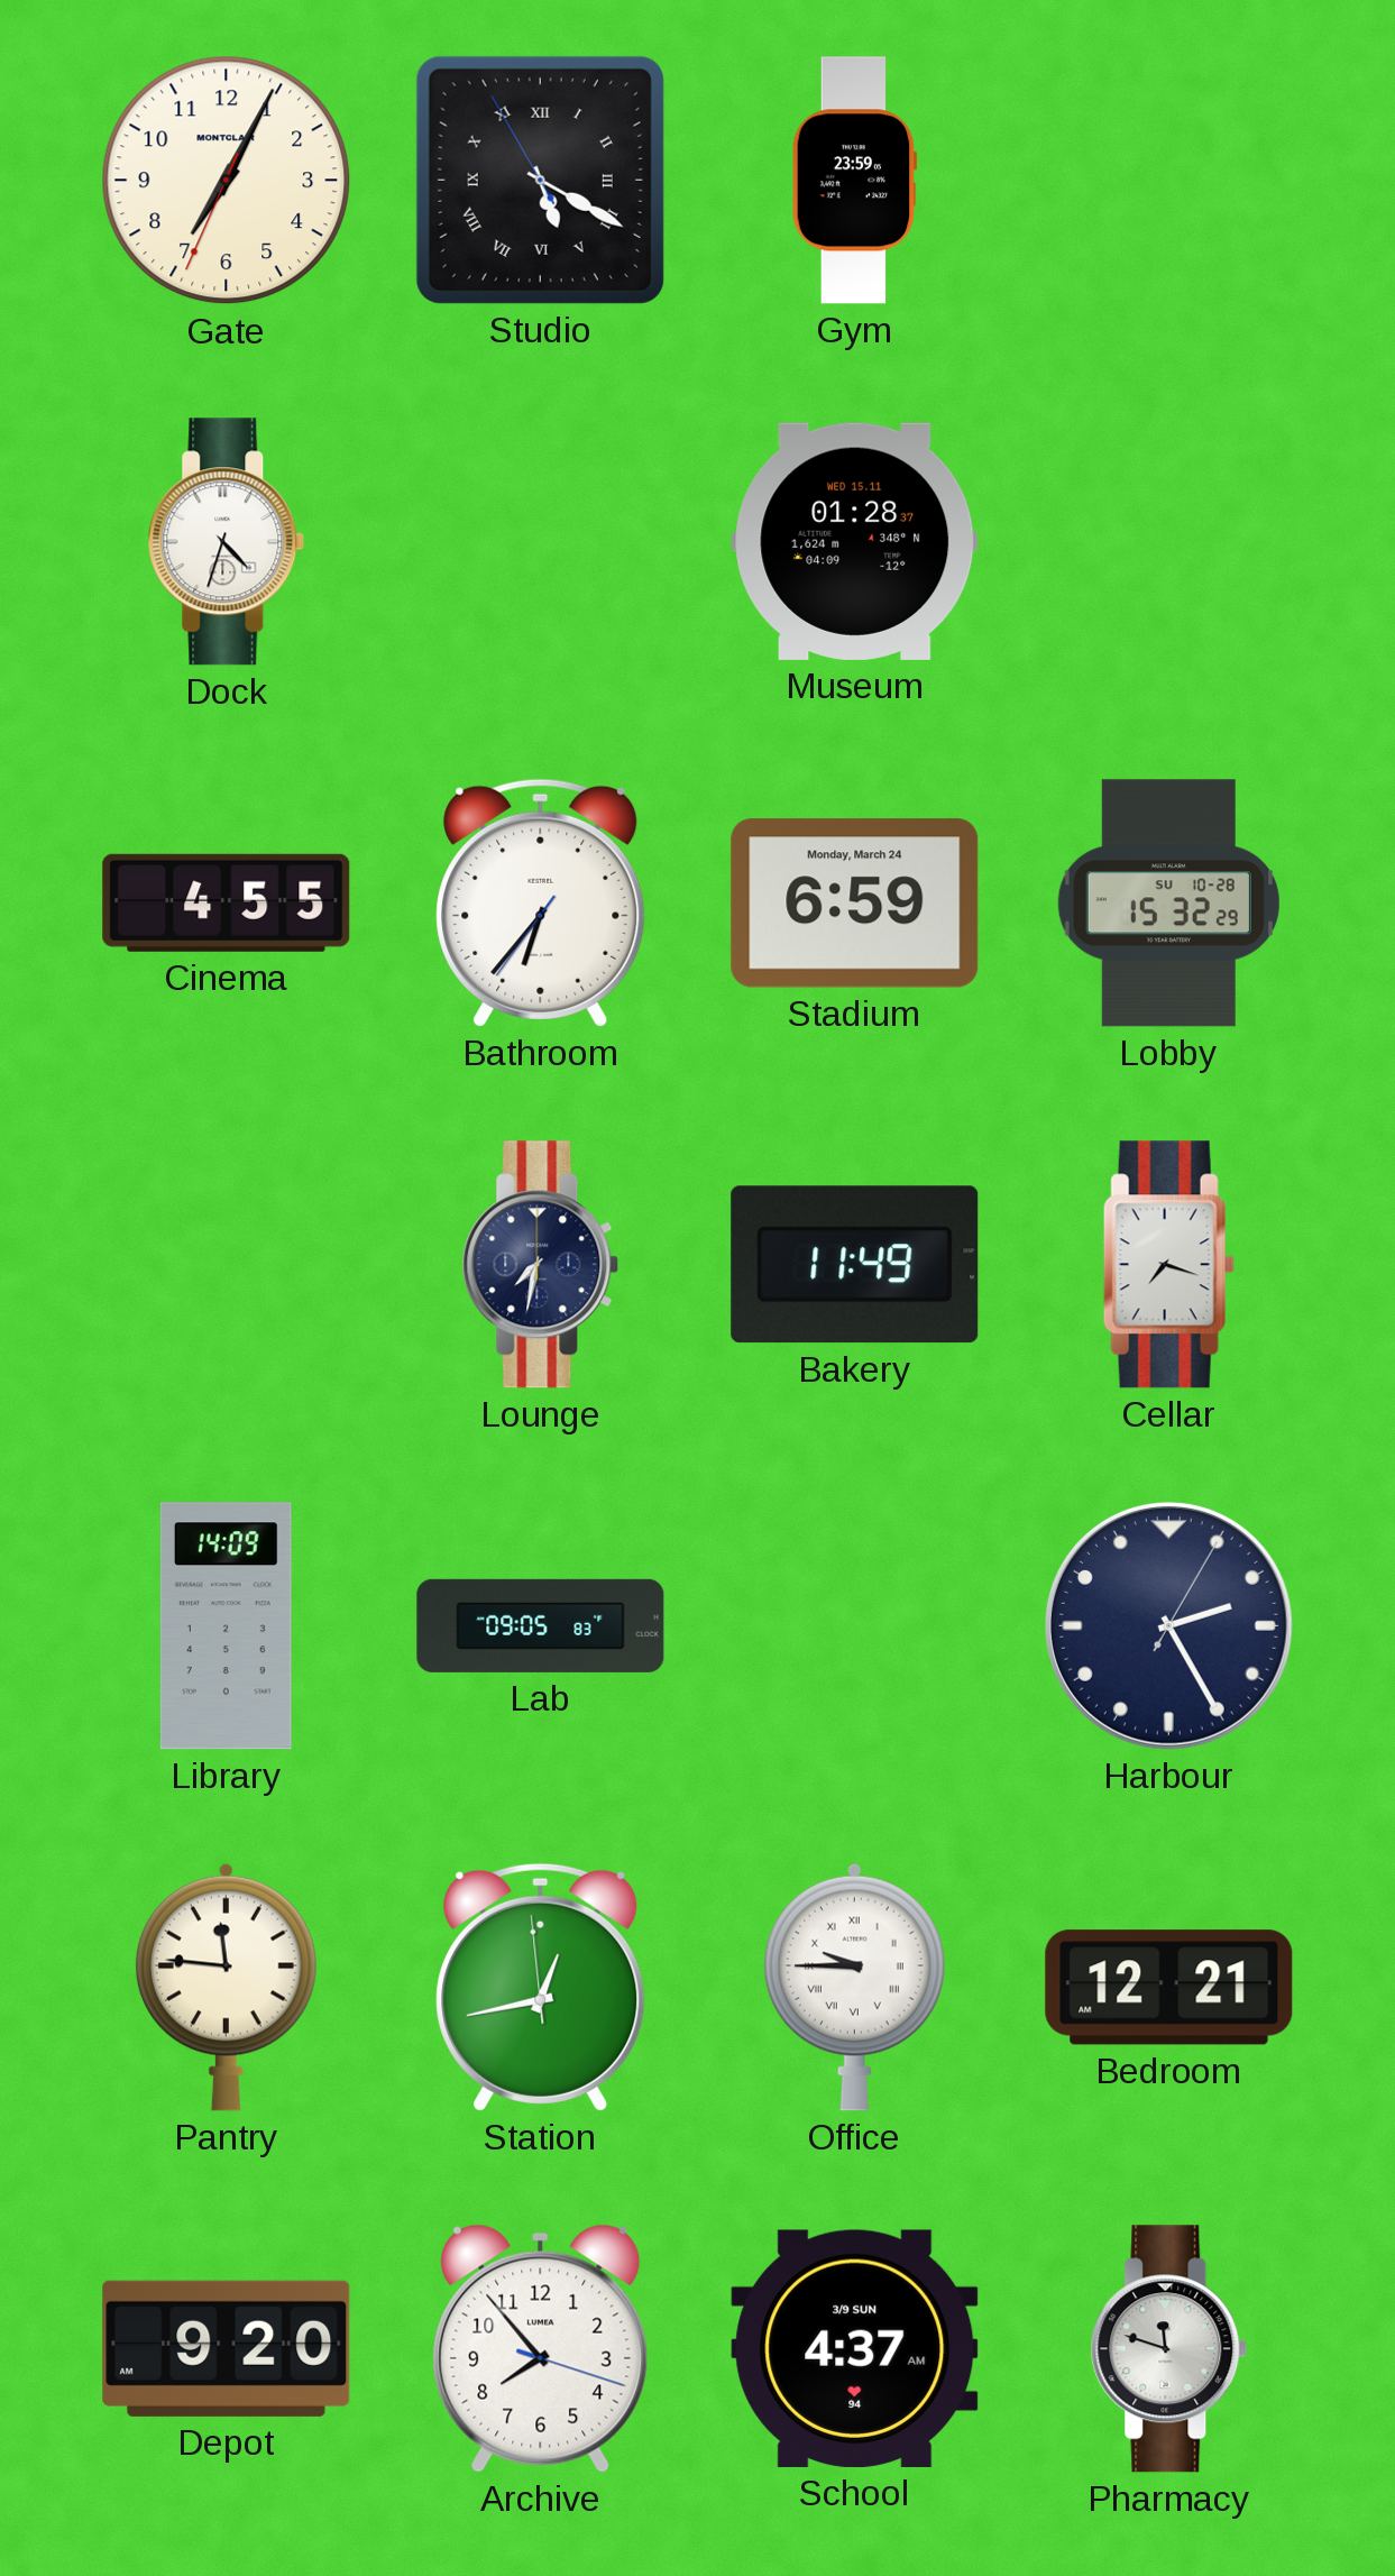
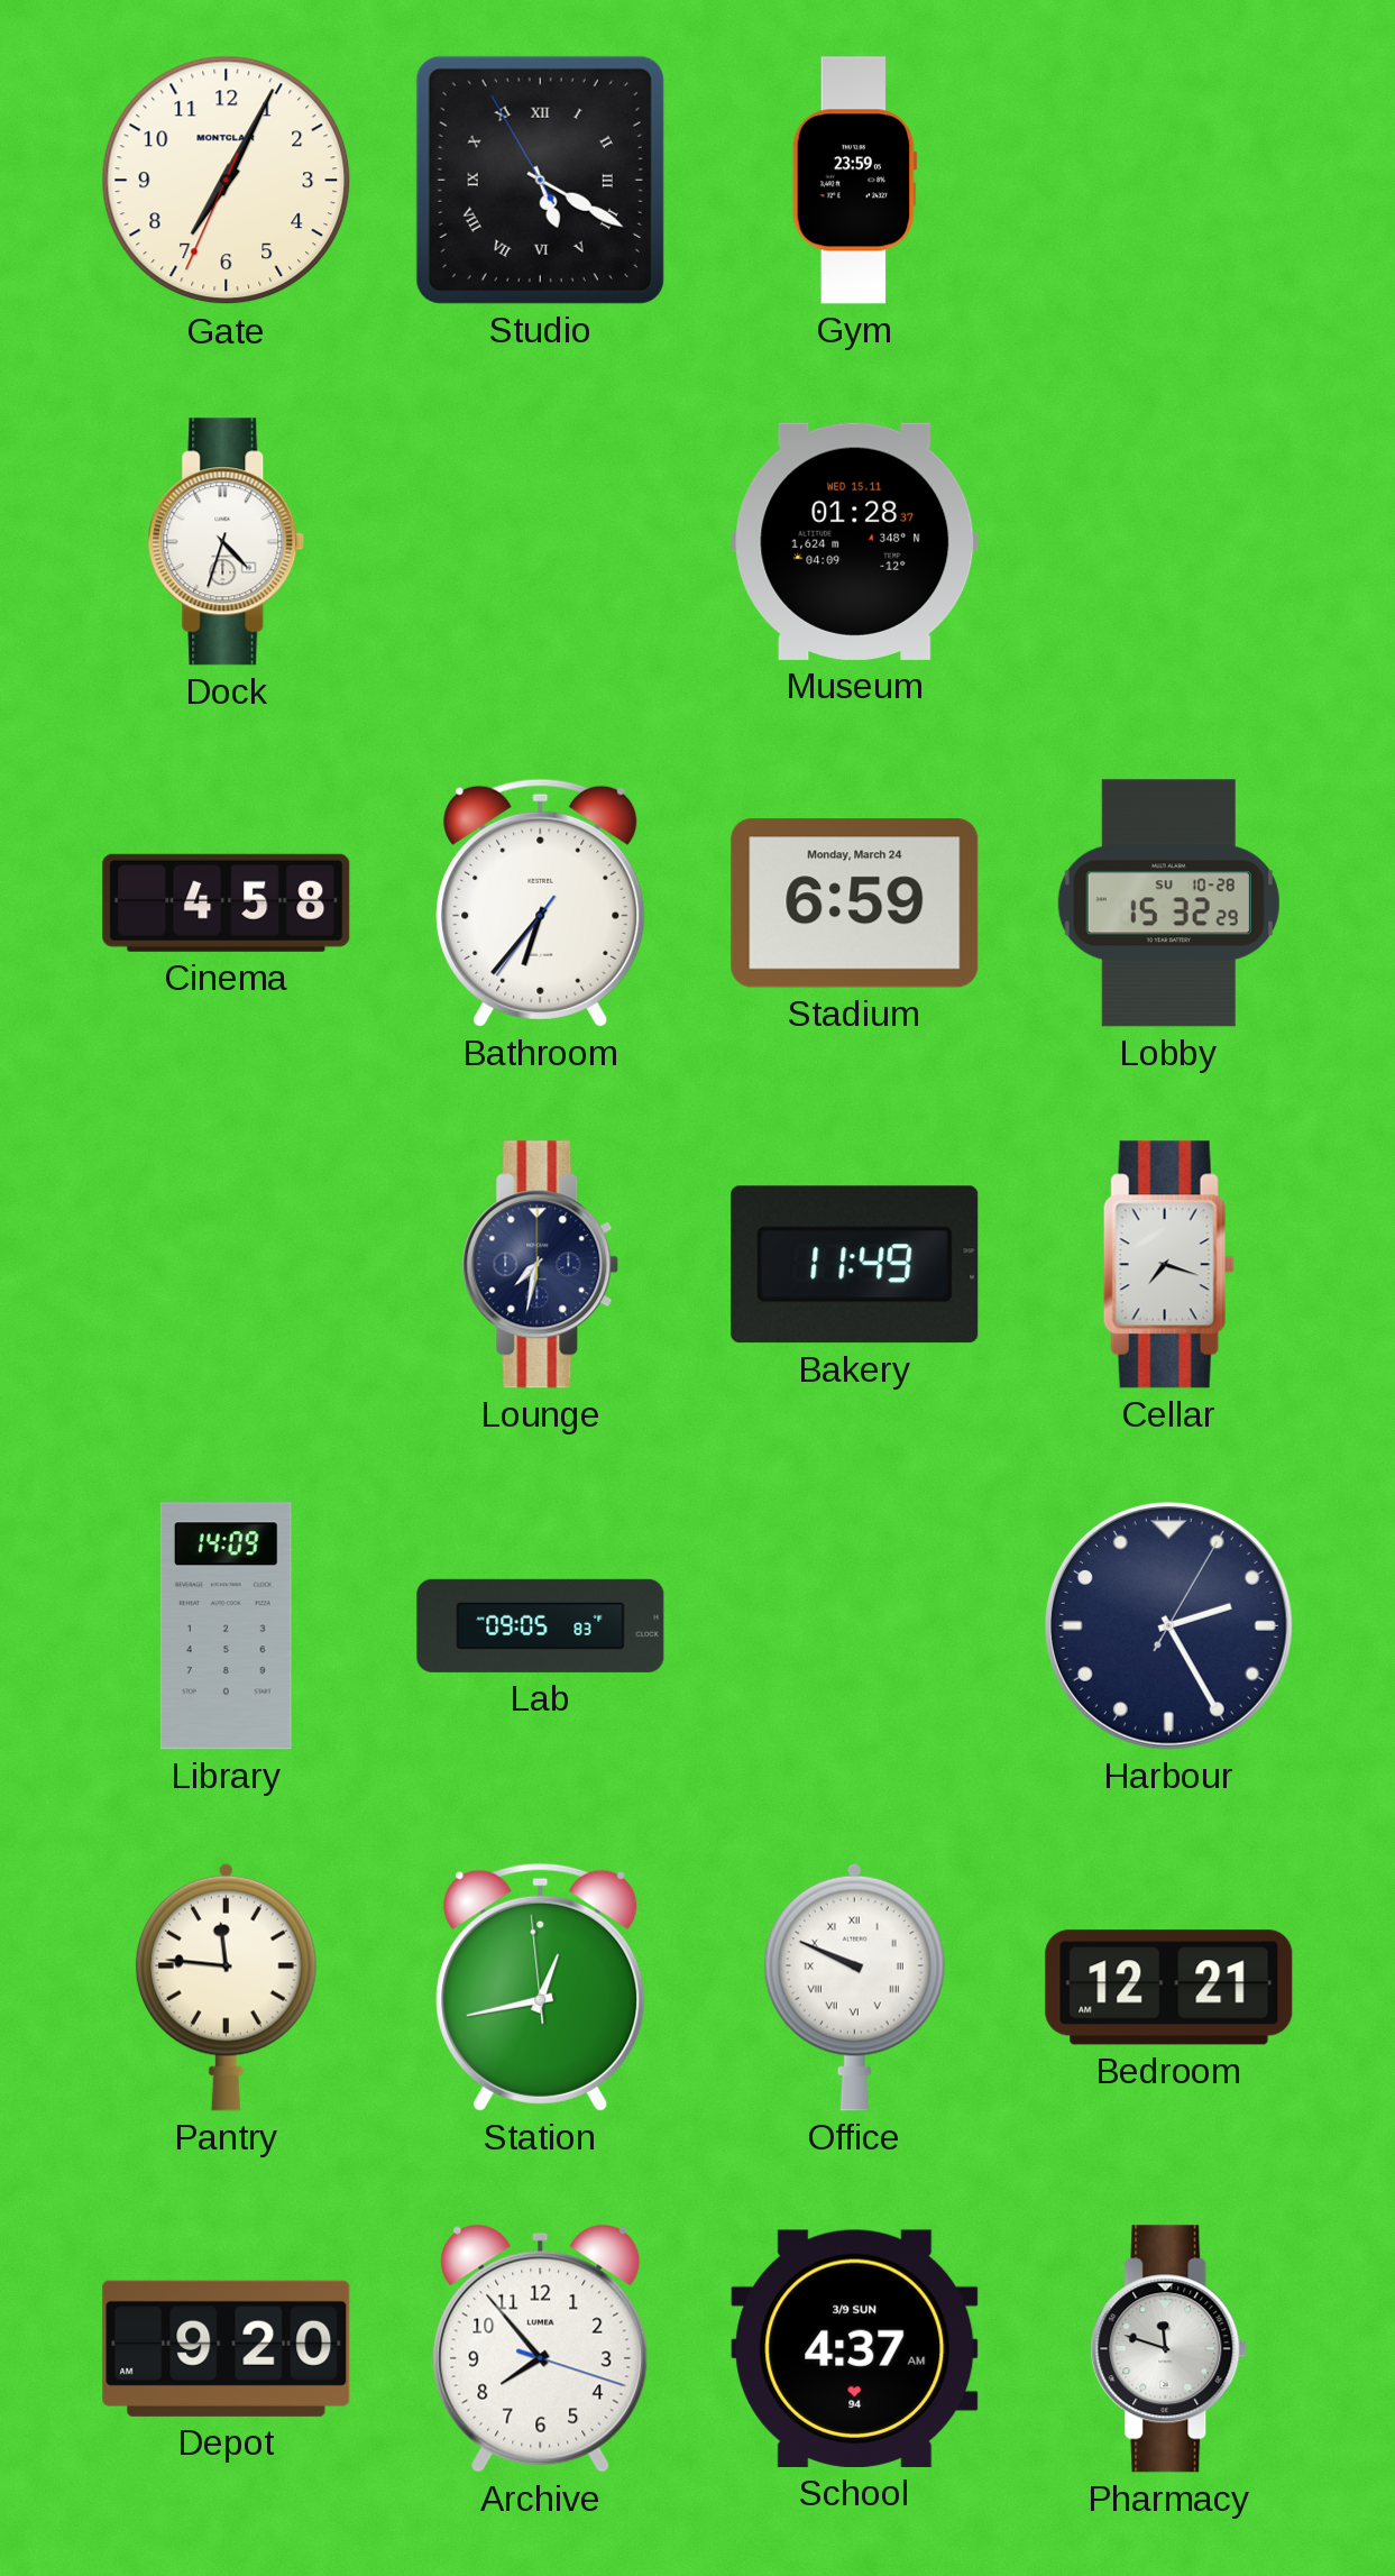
Cinema: 4:55 -> 4:58 (227, 902)
Office: 9:45 -> 9:49 (854, 1987)
